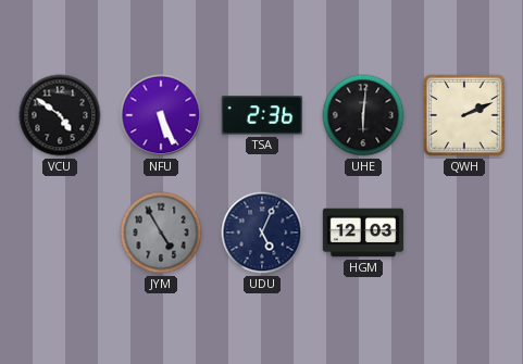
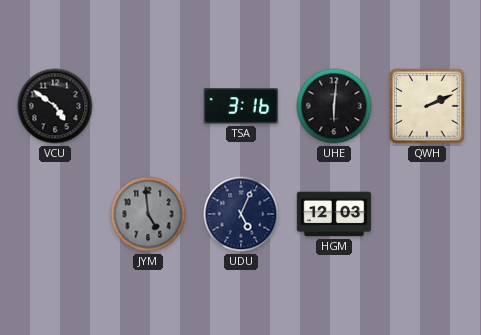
NFU: 5:26 -> none (161, 115)
TSA: 2:36 -> 3:16 (241, 106)
JYM: 4:55 -> 4:59 (148, 214)
